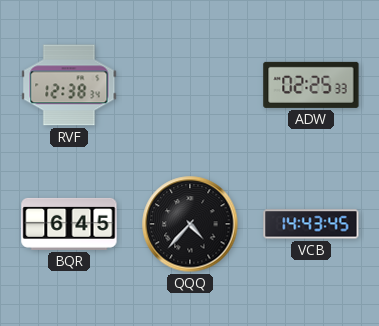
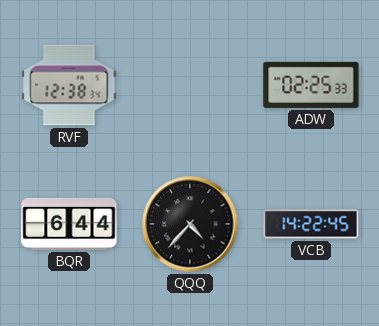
BQR: 6:45 -> 6:44 (69, 224)
VCB: 14:43 -> 14:22 (311, 224)
